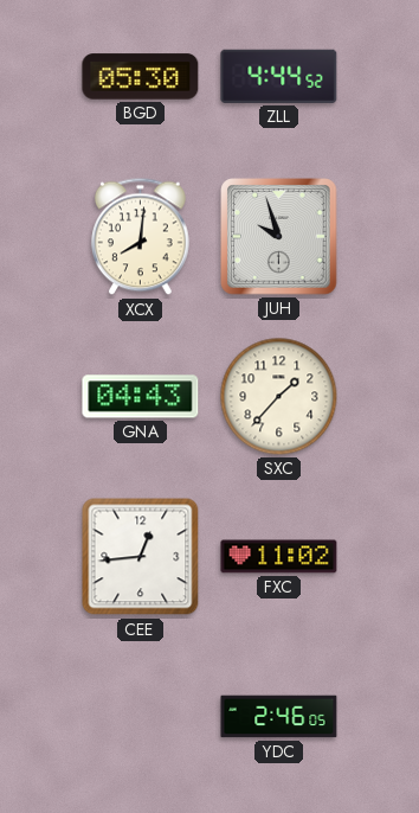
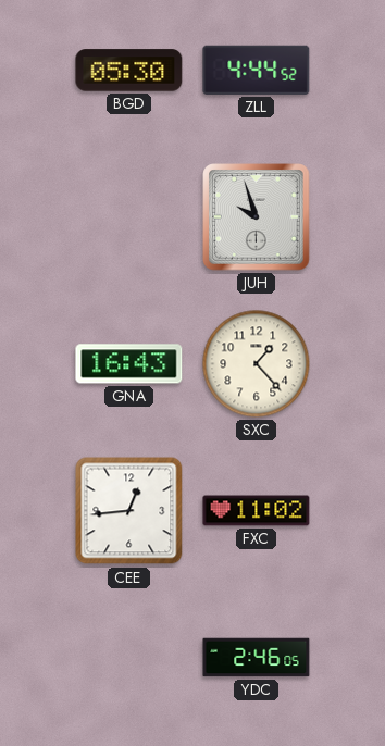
XCX: 8:01 -> none (141, 237)
GNA: 04:43 -> 16:43 (129, 364)
SXC: 1:37 -> 1:23 (257, 364)
